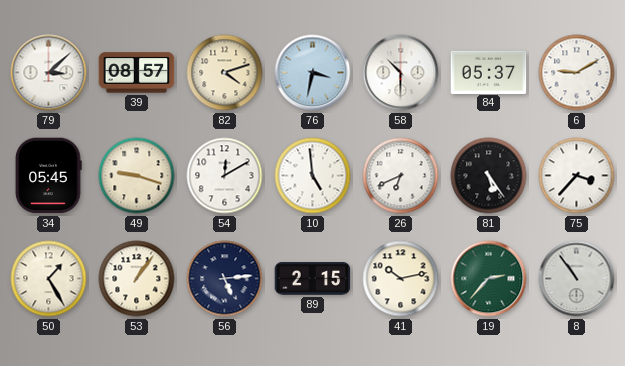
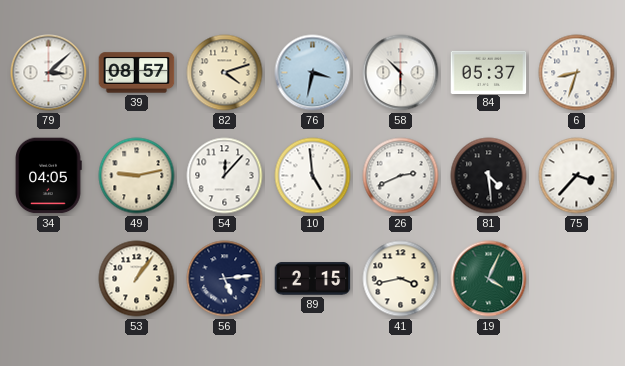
6: 9:10 -> 8:33 (577, 73)
34: 05:45 -> 04:05 (48, 176)
49: 9:18 -> 9:13 (137, 176)
54: 12:10 -> 12:07 (225, 176)
26: 6:41 -> 2:41 (401, 176)
81: 5:24 -> 4:29 (489, 176)
50: 1:25 -> none (49, 279)
41: 10:13 -> 3:43 (401, 279)
19: 2:37 -> 4:04 (489, 279)
8: 10:54 -> none (577, 279)
